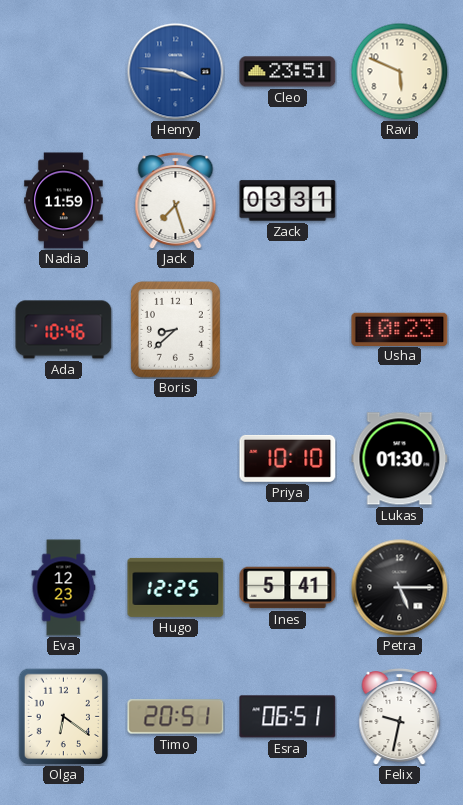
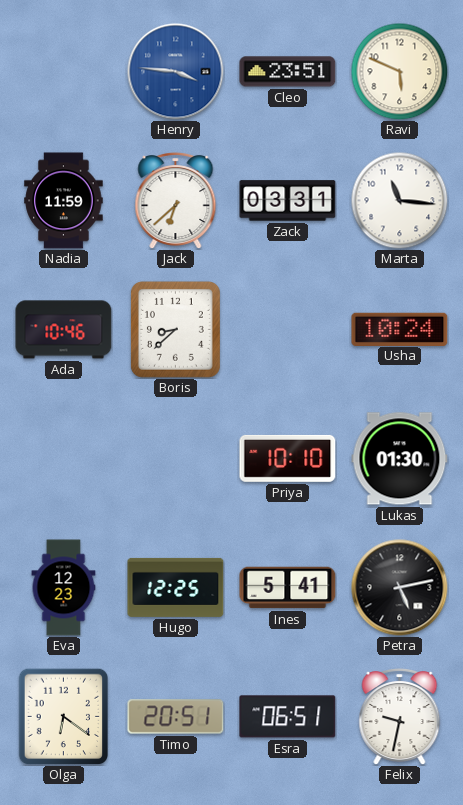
Jack: 7:27 -> 6:38 (176, 201)
Marta: none -> 11:16 (399, 200)
Usha: 10:23 -> 10:24 (400, 329)
Petra: 5:15 -> 5:13 (400, 588)
